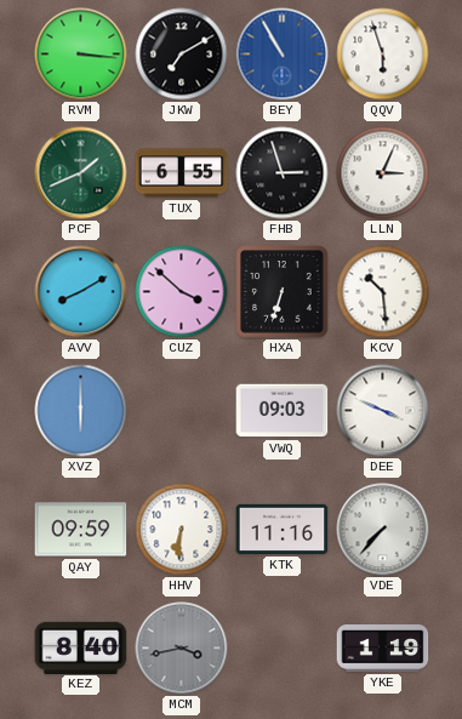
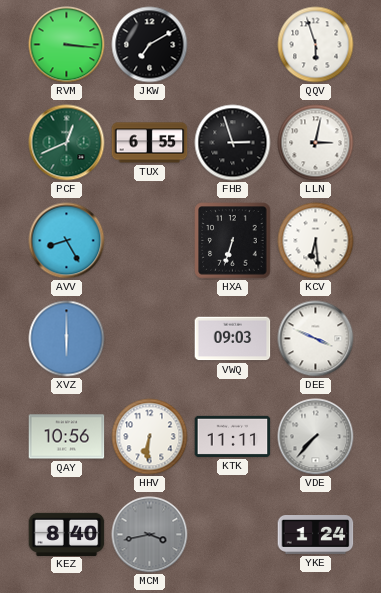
BEY: 10:55 -> none (283, 55)
PCF: 1:41 -> 12:41 (67, 143)
LLN: 3:04 -> 3:02 (316, 143)
AVV: 8:10 -> 8:25 (67, 241)
CUZ: 3:52 -> none (182, 292)
KCV: 10:29 -> 6:29 (316, 241)
QAY: 09:59 -> 10:56 (67, 437)
KTK: 11:16 -> 11:11 (233, 436)
YKE: 1:19 -> 1:24 (316, 535)
